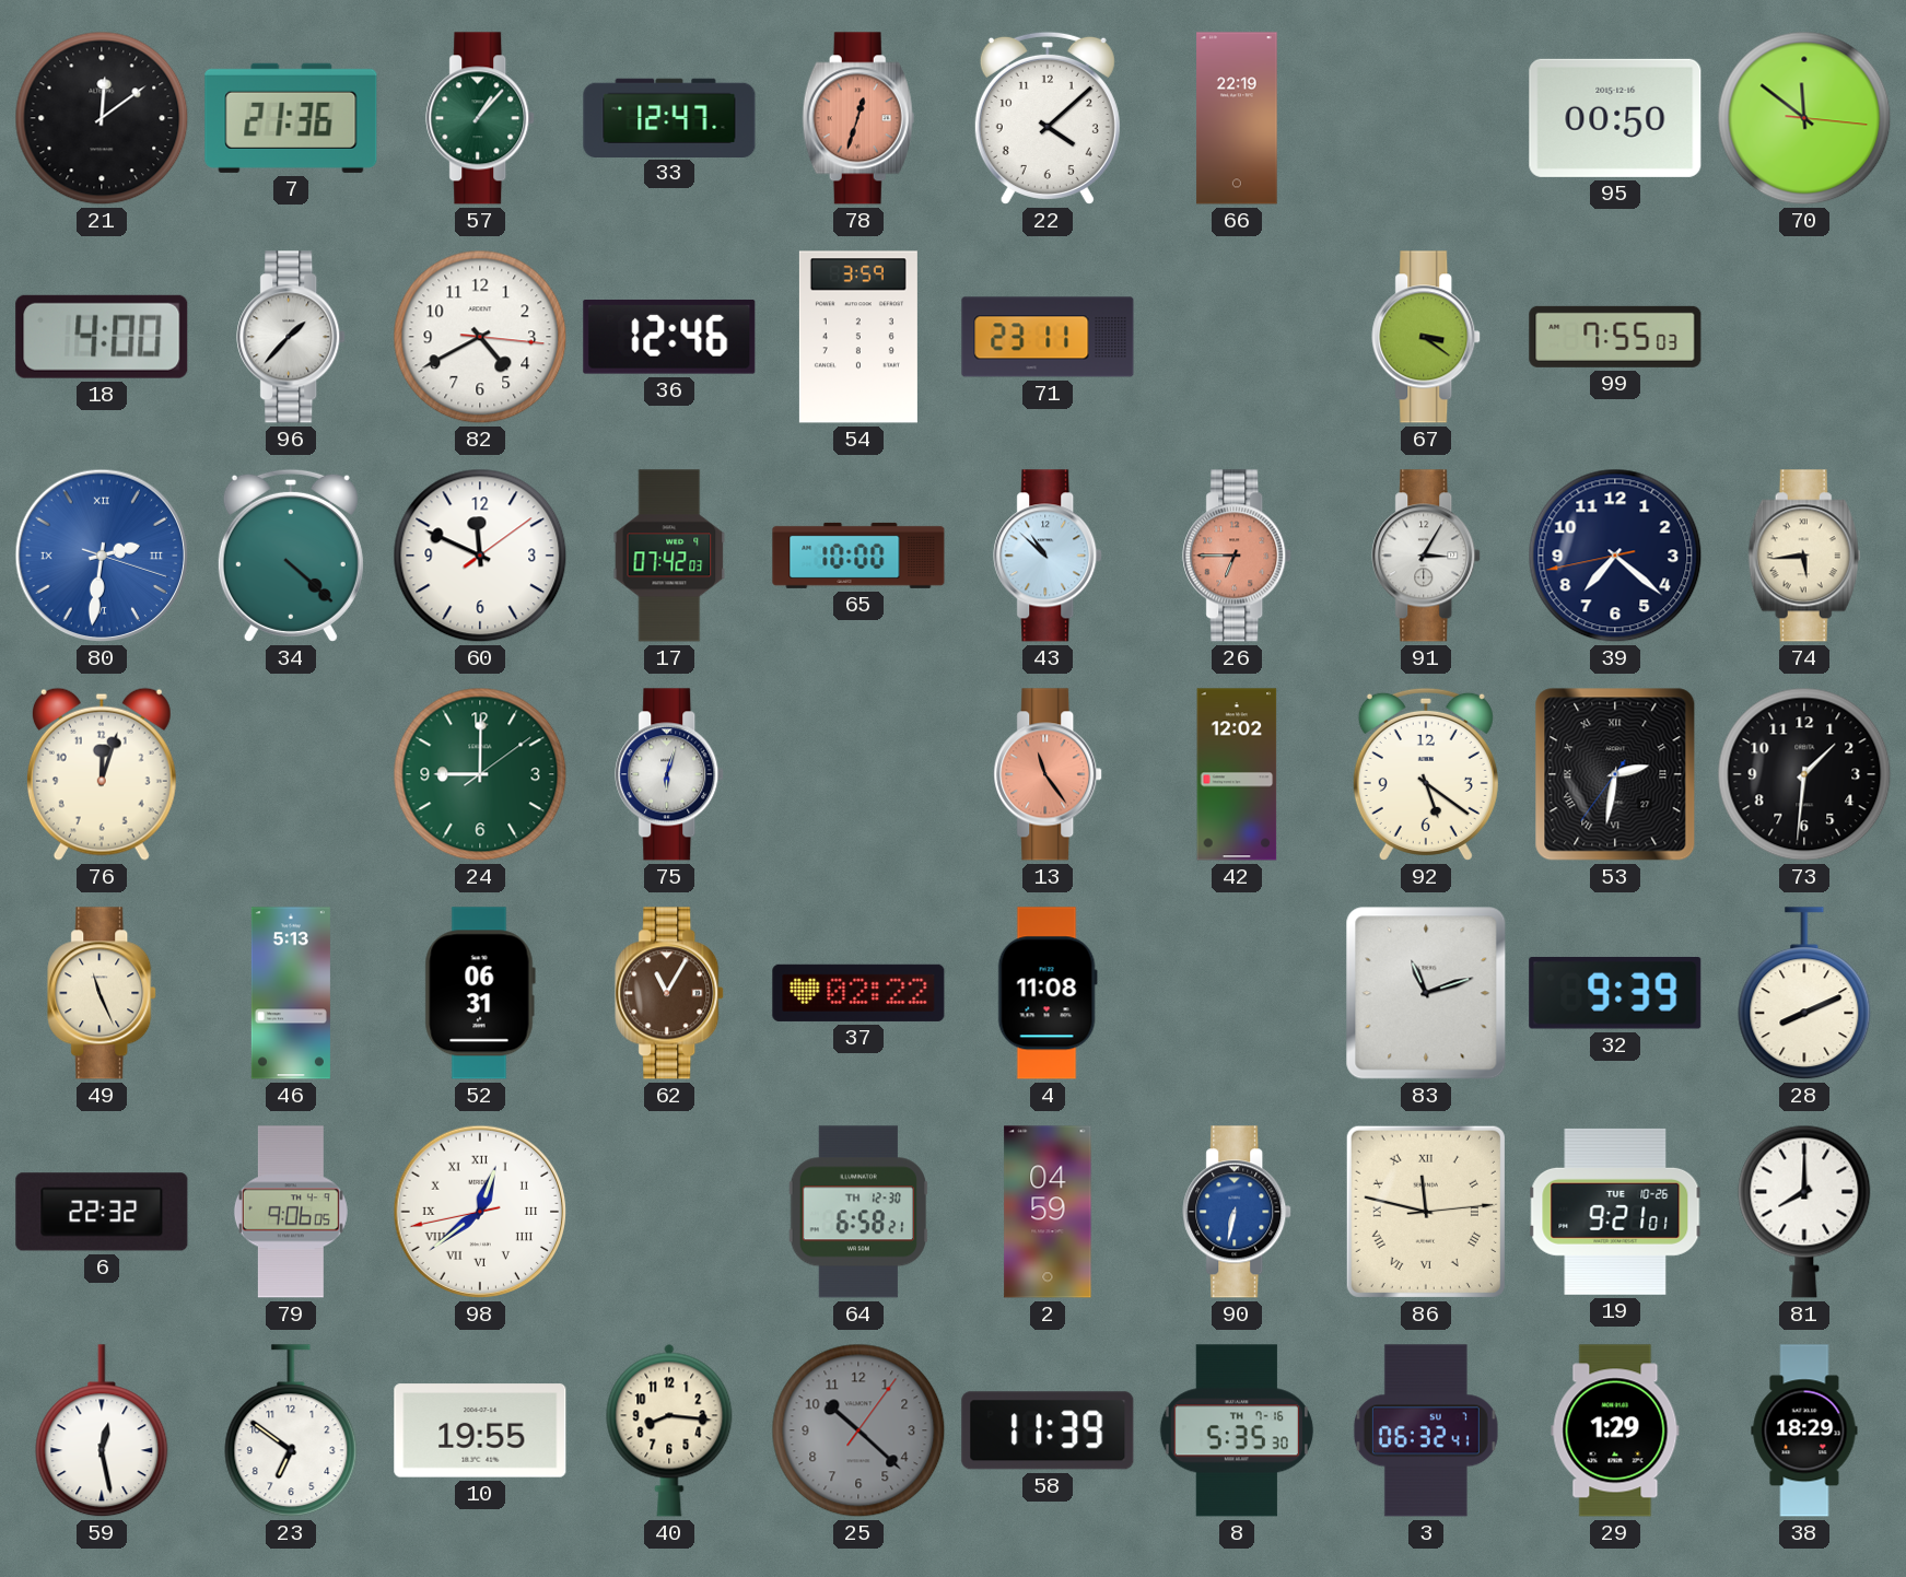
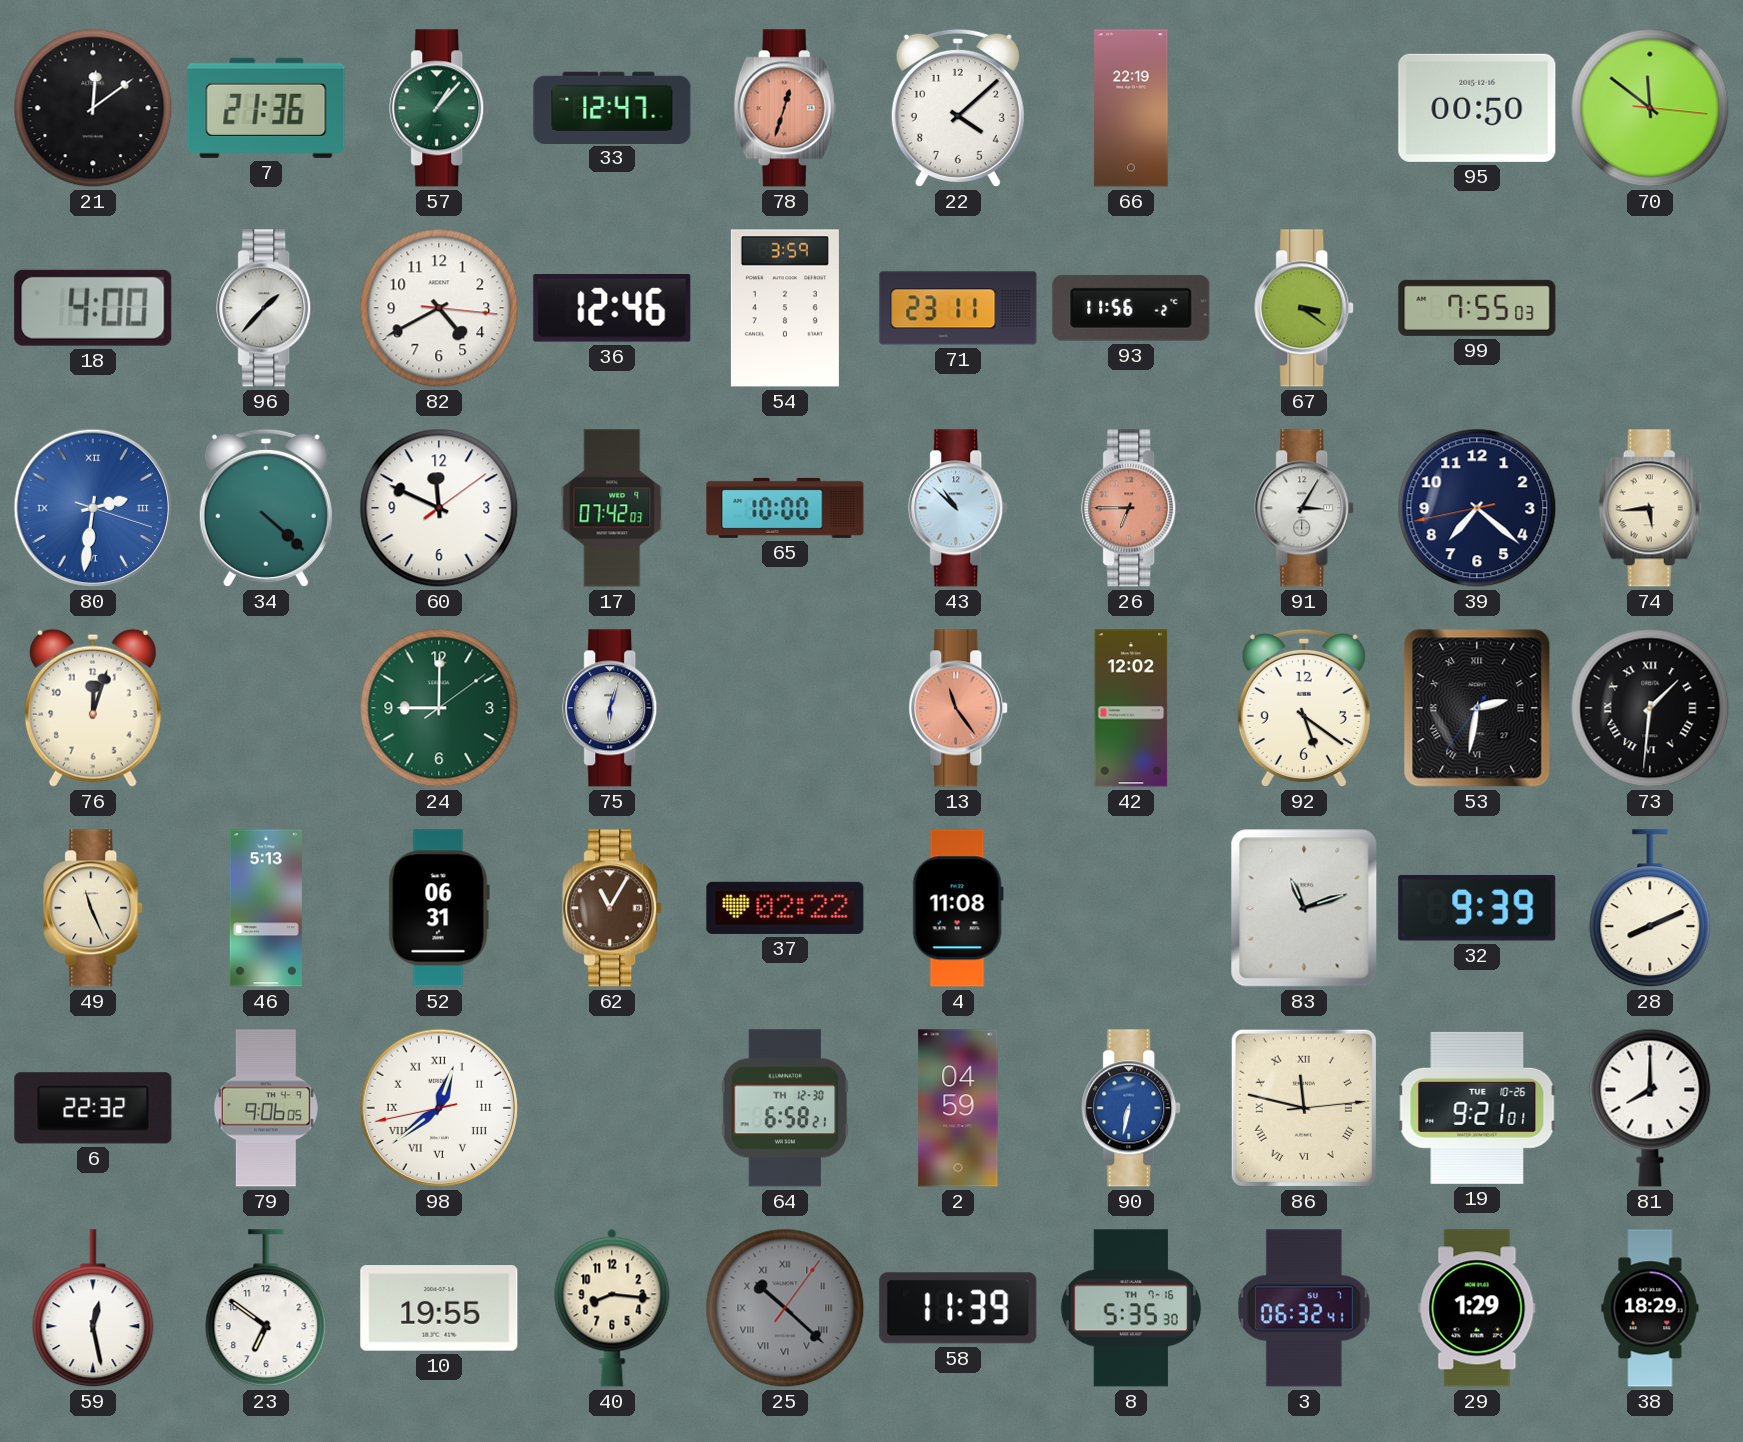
93: none -> 11:56 (1131, 308)
73 numerals: Arabic -> Roman (1650, 708)
25 numerals: Arabic -> Roman (785, 1308)
